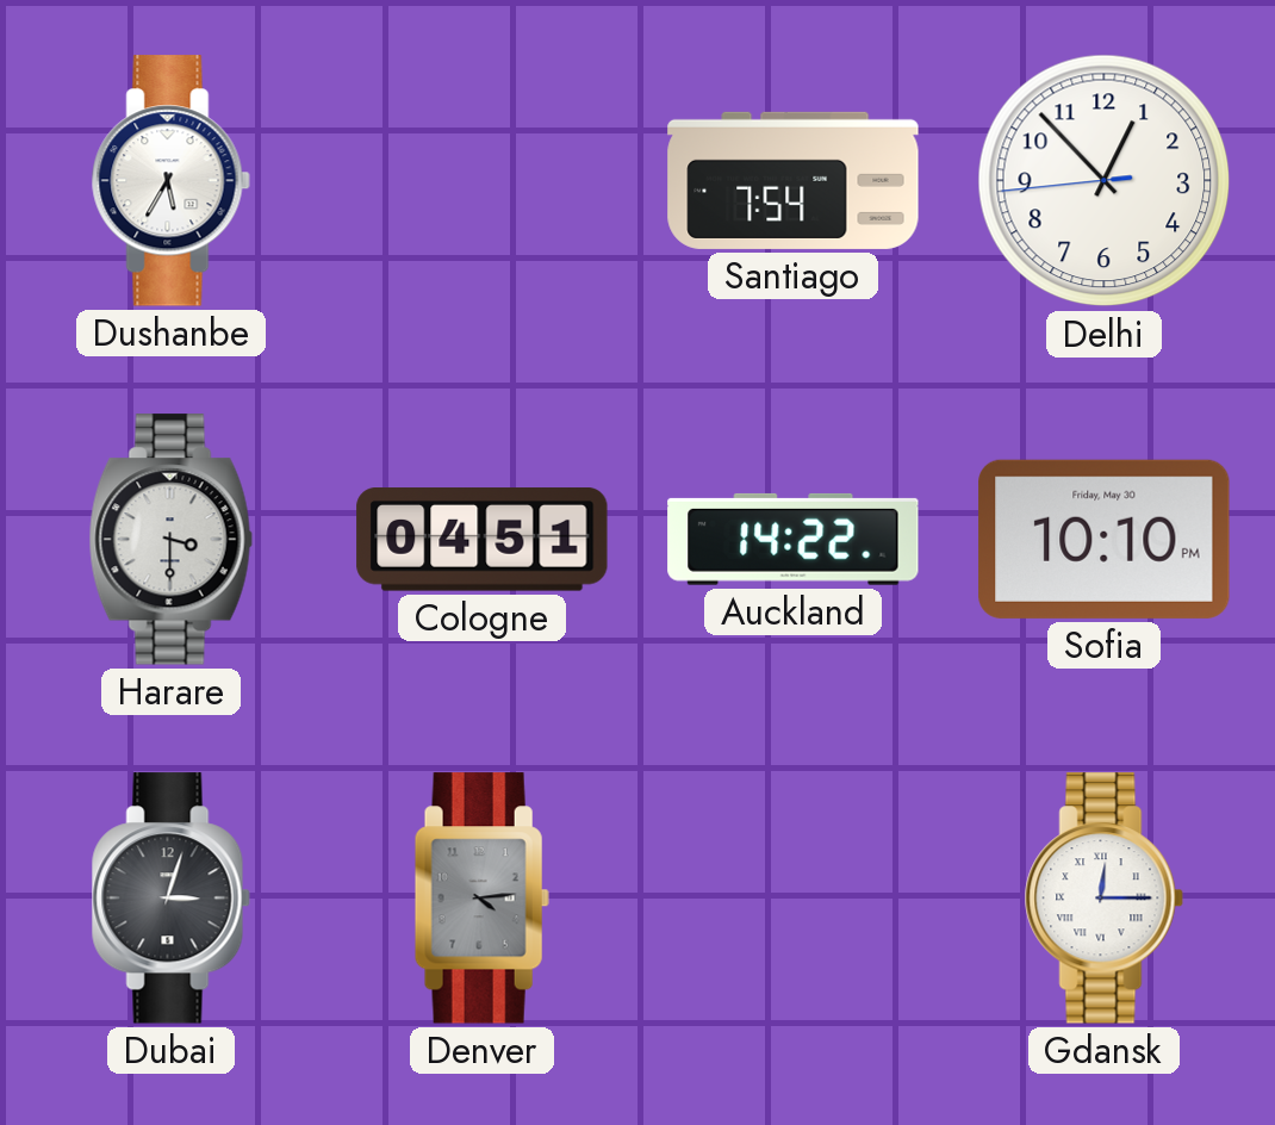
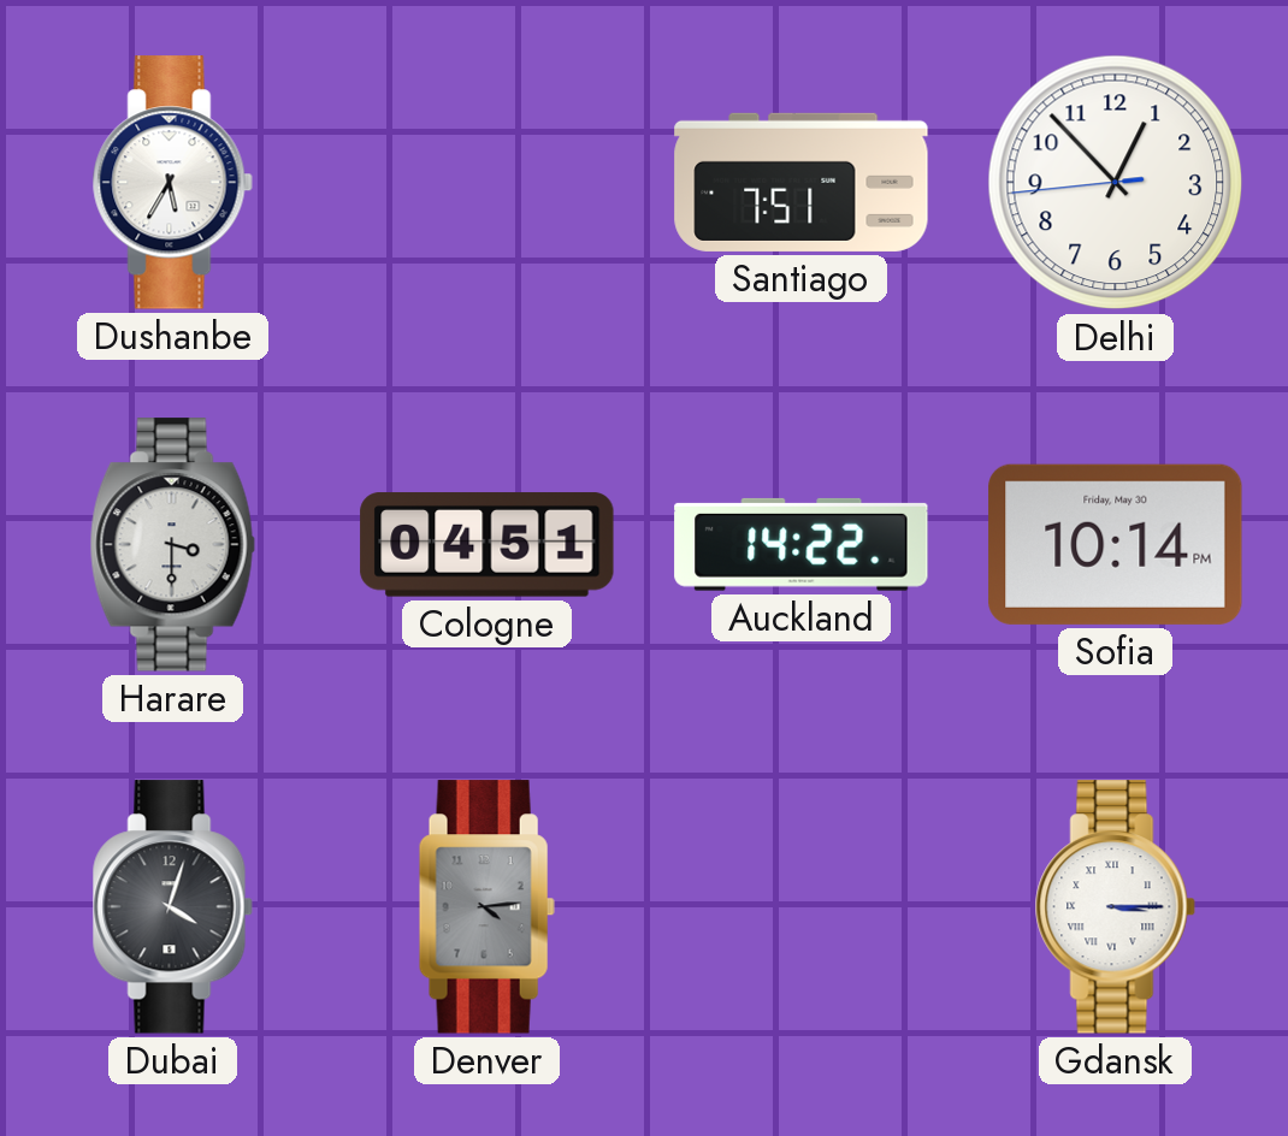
Santiago: 7:54 -> 7:51 (802, 182)
Sofia: 10:10 -> 10:14 (1116, 544)
Dubai: 3:03 -> 4:03 (172, 907)
Gdansk: 12:15 -> 3:15 (1115, 907)
